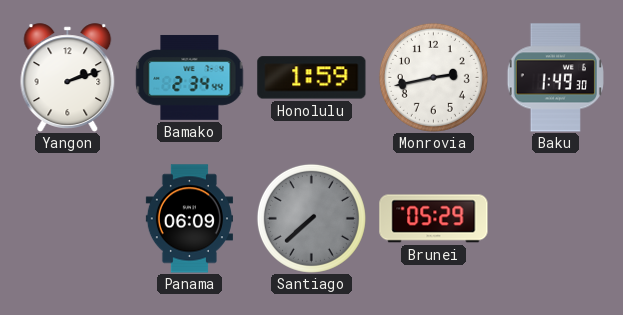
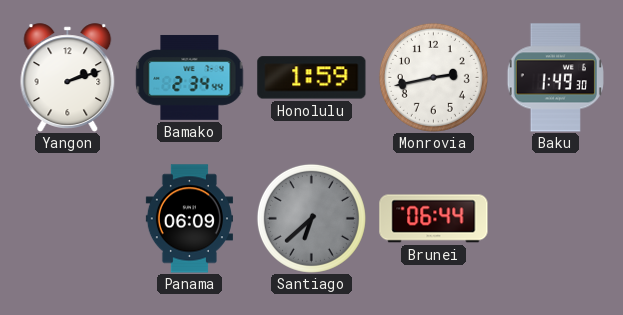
Santiago: 7:38 -> 6:38 (311, 218)
Brunei: 05:29 -> 06:44 (434, 219)
